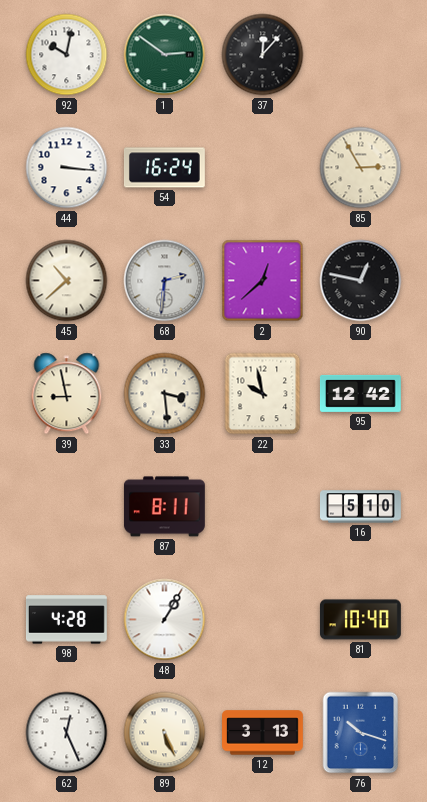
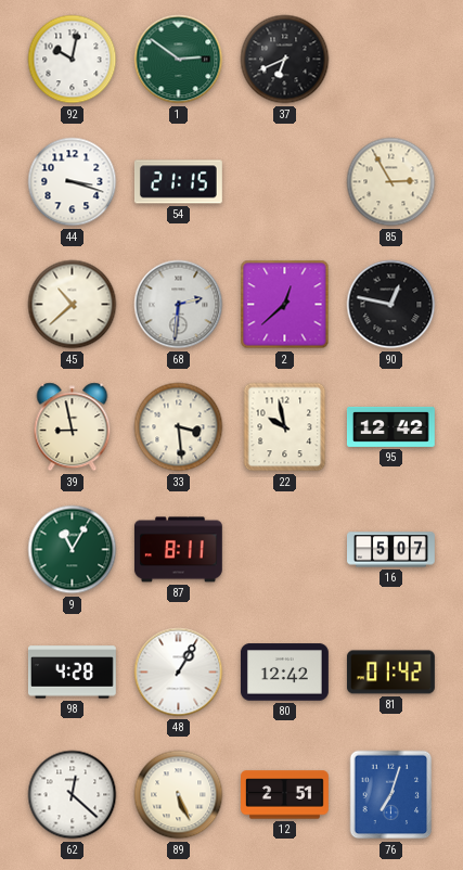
37: 12:07 -> 6:41 (285, 60)
44: 3:16 -> 3:18 (73, 182)
54: 16:24 -> 21:15 (178, 182)
9: none -> 11:05 (73, 550)
16: 5:10 -> 5:07 (391, 550)
80: none -> 12:42 (284, 673)
81: 10:40 -> 01:42 (390, 673)
62: 12:26 -> 12:22 (73, 795)
12: 3:13 -> 2:51 (285, 795)
76: 10:18 -> 7:03 (391, 795)
